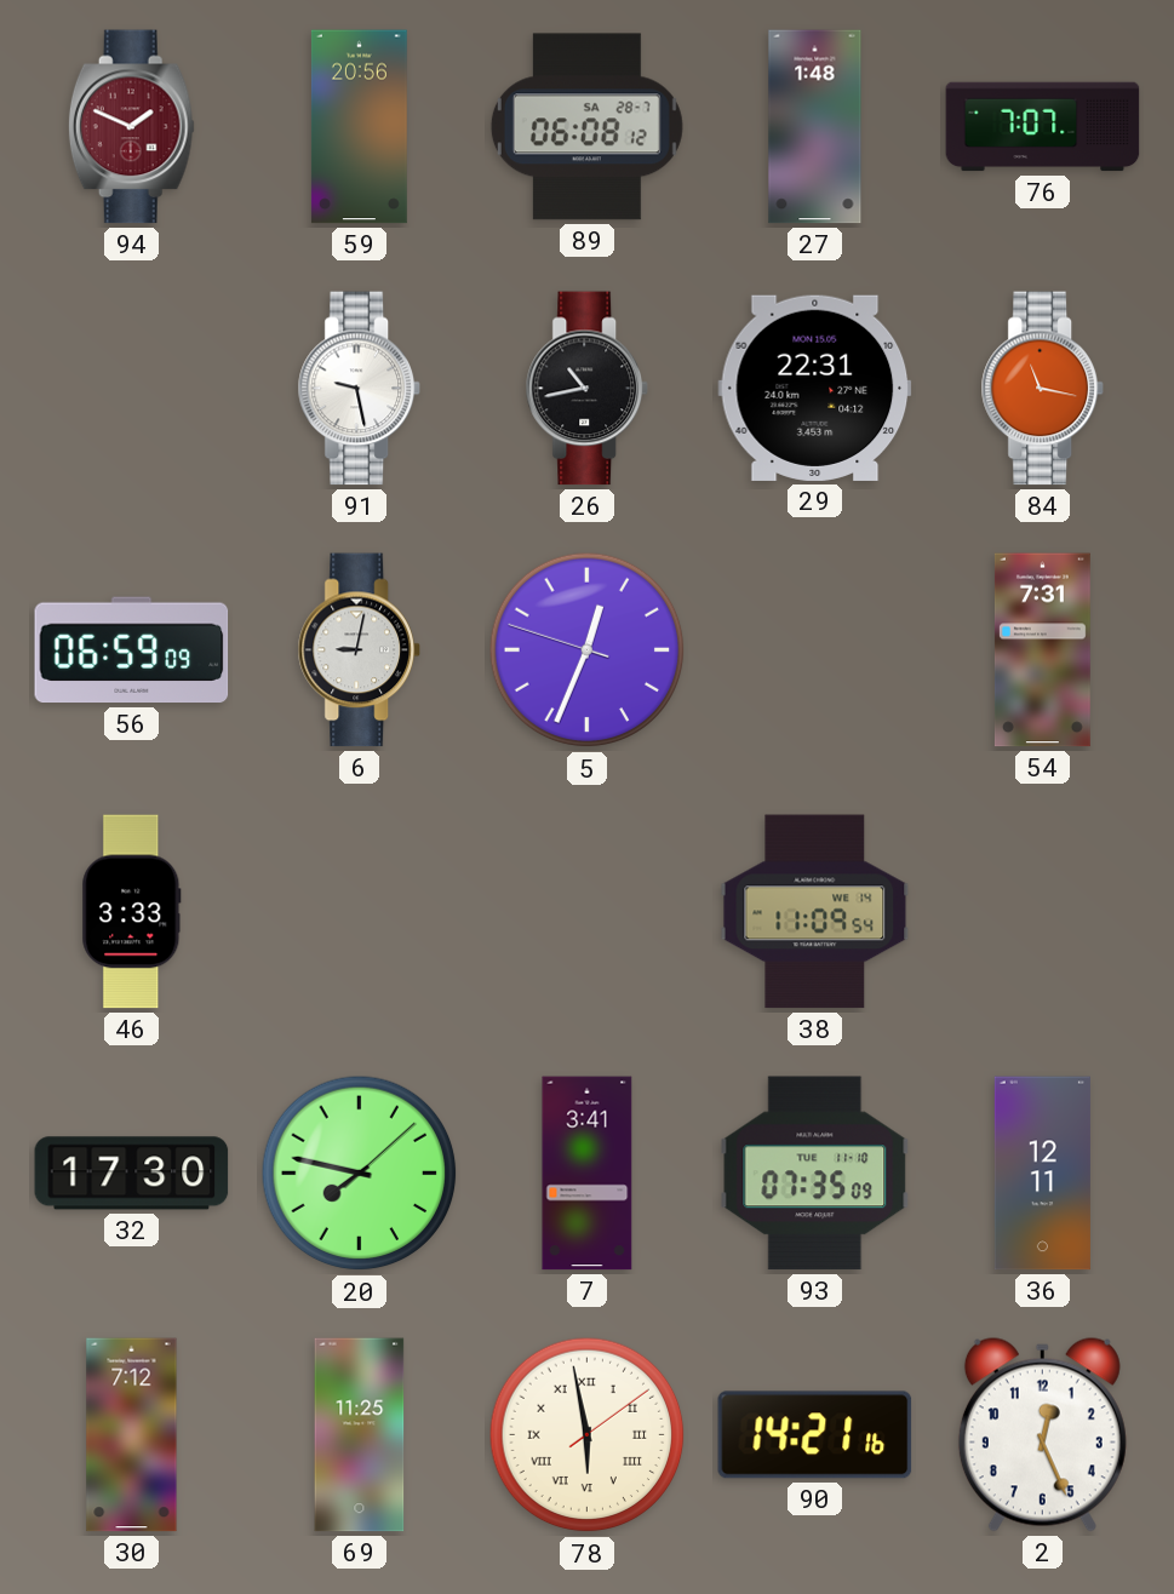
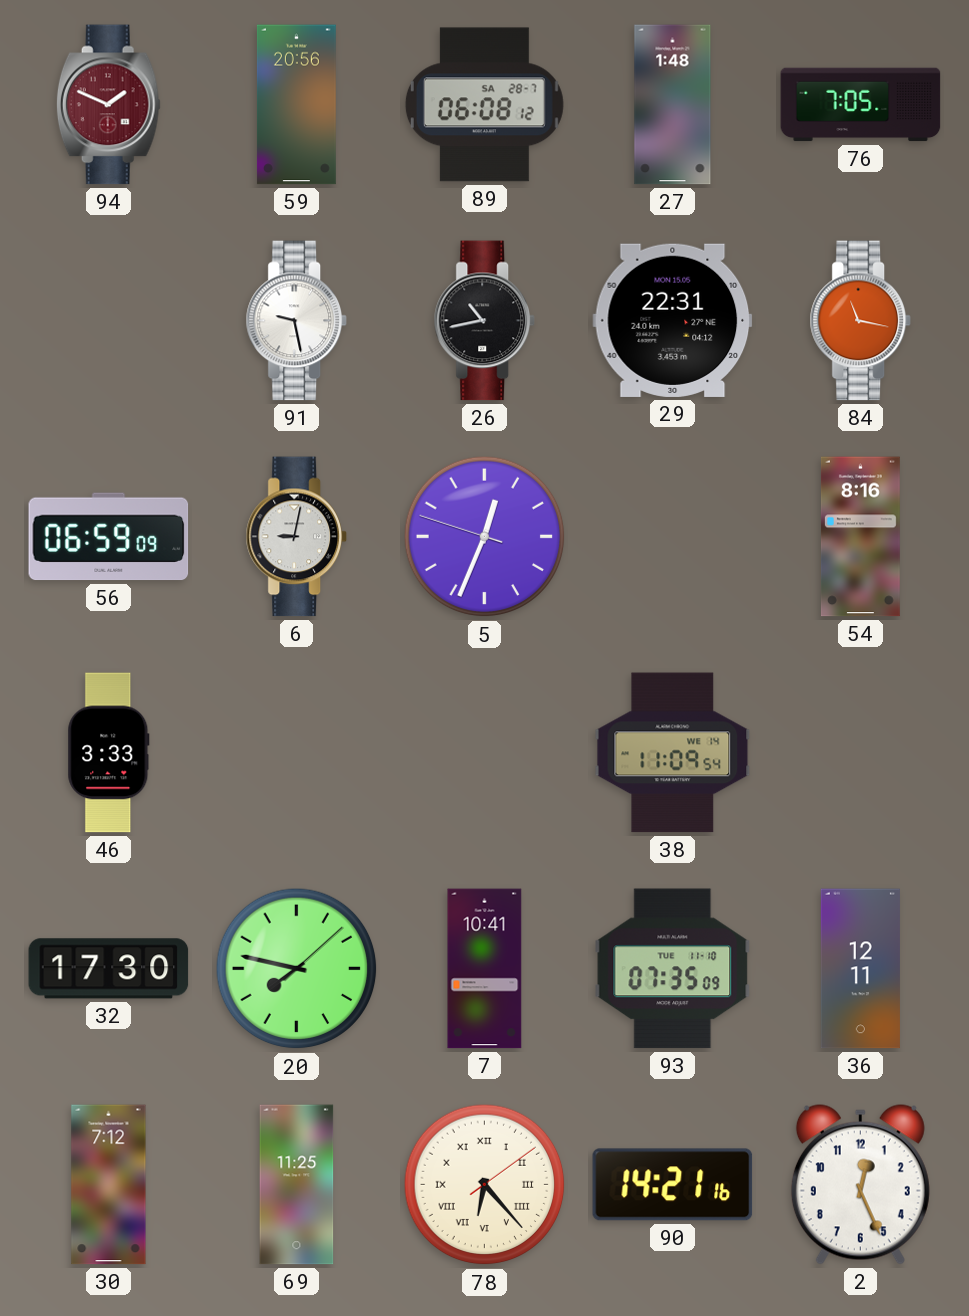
76: 7:07 -> 7:05 (861, 105)
54: 7:31 -> 8:16 (860, 537)
7: 3:41 -> 10:41 (485, 969)
78: 5:58 -> 6:23 (485, 1185)
